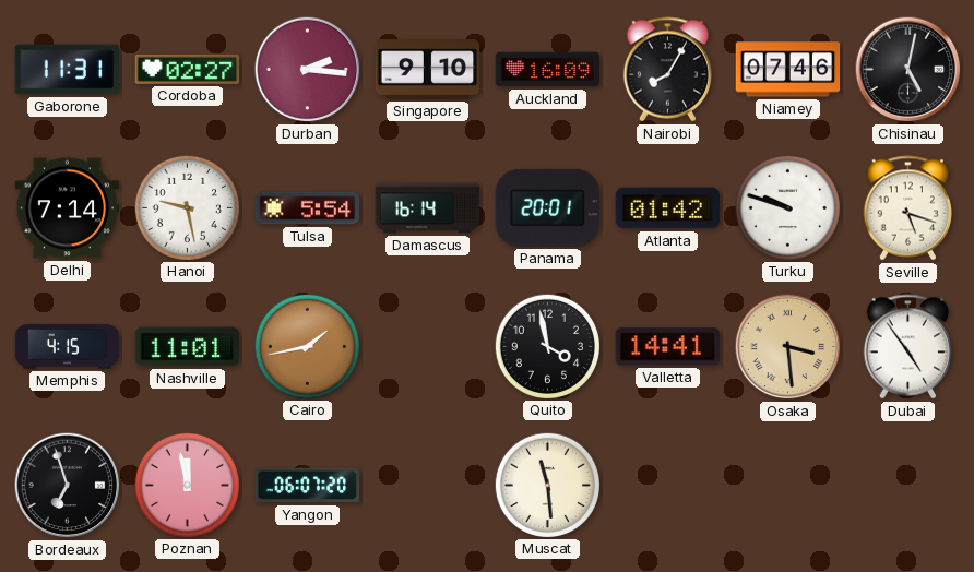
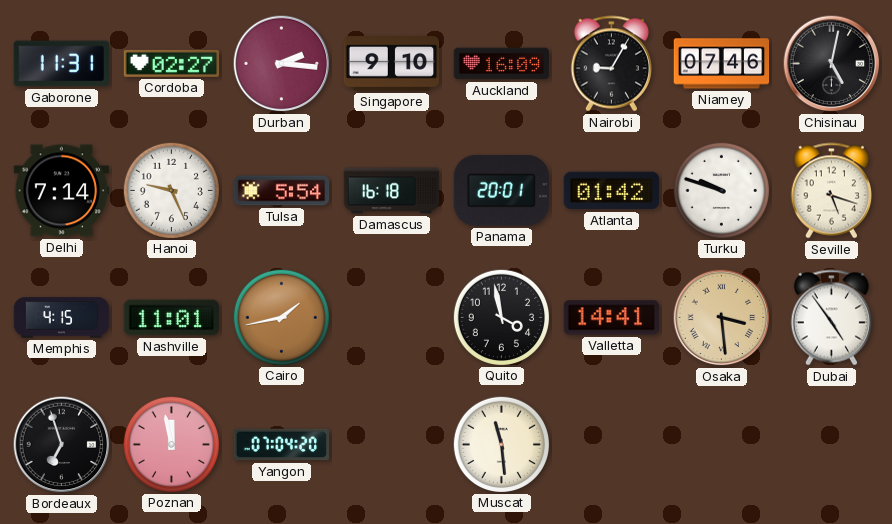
Nairobi: 8:05 -> 9:05 (611, 64)
Hanoi: 9:28 -> 9:26 (171, 190)
Damascus: 16:14 -> 16:18 (392, 191)
Yangon: 06:07 -> 07:04 (282, 445)
